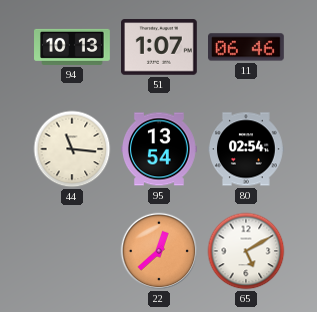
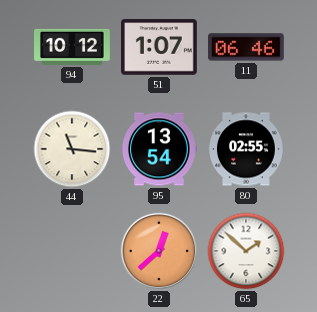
94: 10:13 -> 10:12 (73, 47)
80: 02:54 -> 02:55 (247, 149)
65: 5:10 -> 1:52 (246, 251)
